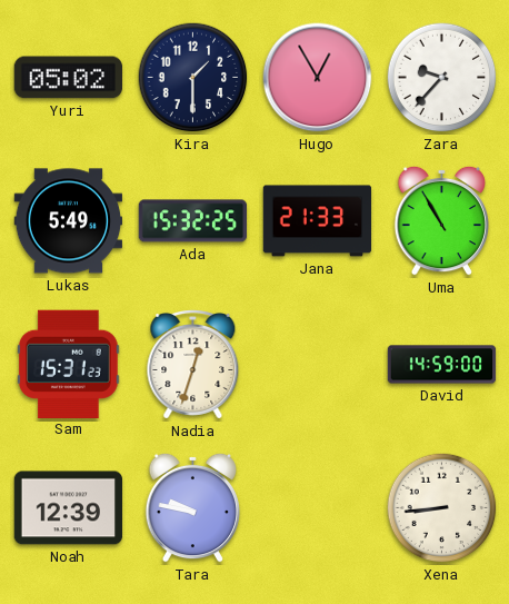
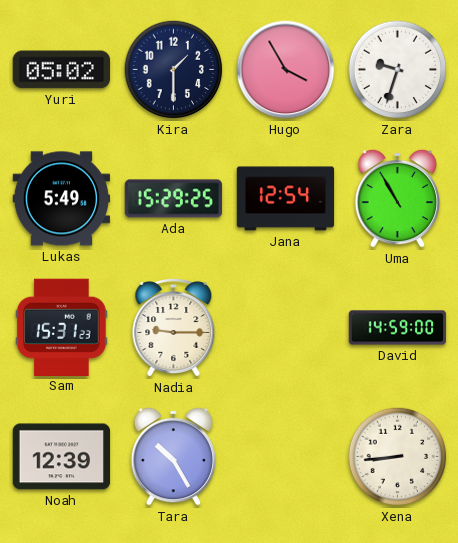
Hugo: 12:55 -> 3:55 (286, 70)
Zara: 9:37 -> 9:33 (398, 70)
Ada: 15:32 -> 15:29 (174, 199)
Jana: 21:33 -> 12:54 (286, 199)
Nadia: 12:33 -> 9:15 (174, 328)
Tara: 9:47 -> 10:25 (173, 456)
